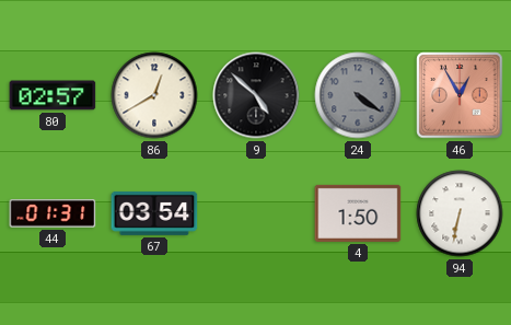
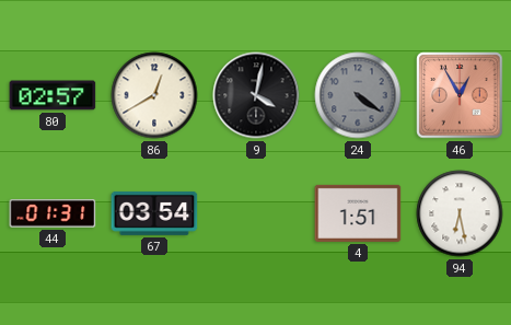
9: 4:52 -> 4:02 (256, 95)
4: 1:50 -> 1:51 (358, 213)
94: 6:32 -> 6:28 (460, 213)
